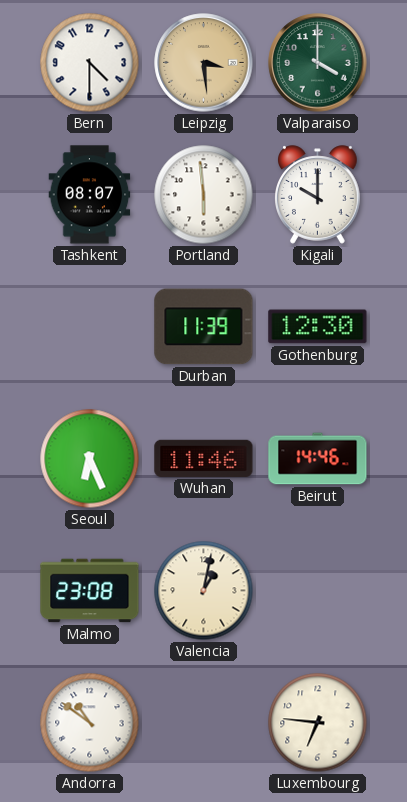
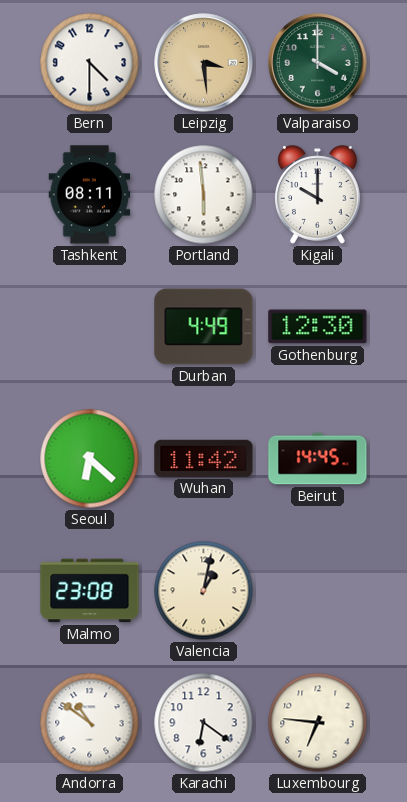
Tashkent: 08:07 -> 08:11 (90, 195)
Durban: 11:39 -> 4:49 (204, 327)
Seoul: 6:26 -> 6:22 (90, 459)
Wuhan: 11:46 -> 11:42 (204, 458)
Beirut: 14:46 -> 14:45 (318, 459)
Karachi: none -> 6:21 (204, 723)
